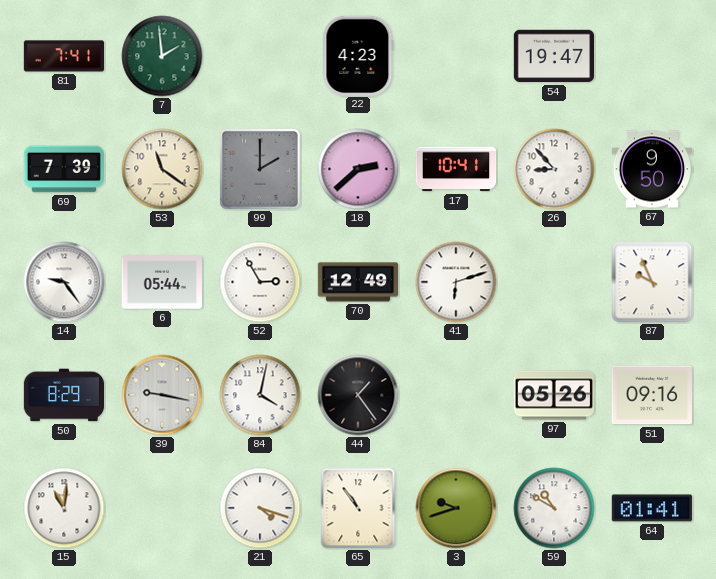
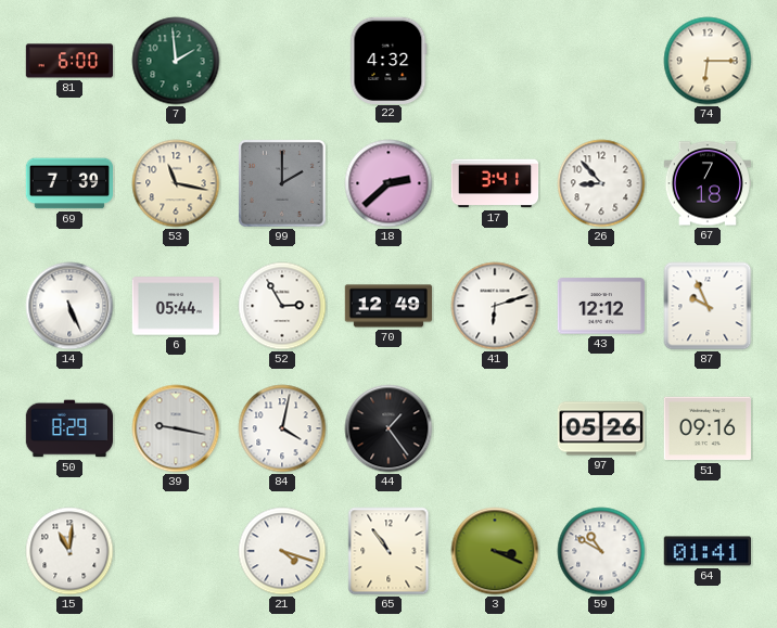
81: 7:41 -> 6:00 (69, 61)
22: 4:23 -> 4:32 (389, 60)
54: 19:47 -> none (553, 56)
74: none -> 6:15 (708, 61)
53: 11:21 -> 11:17 (176, 183)
17: 10:41 -> 3:41 (495, 183)
67: 9:50 -> 7:18 (706, 183)
14: 9:24 -> 5:26 (69, 306)
43: none -> 12:12 (600, 306)
3: 9:42 -> 3:19 (495, 551)
